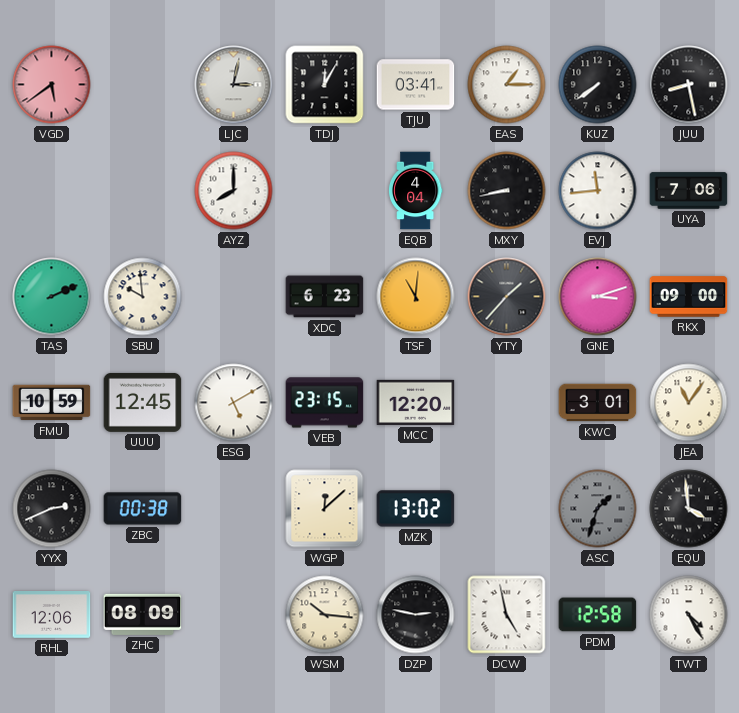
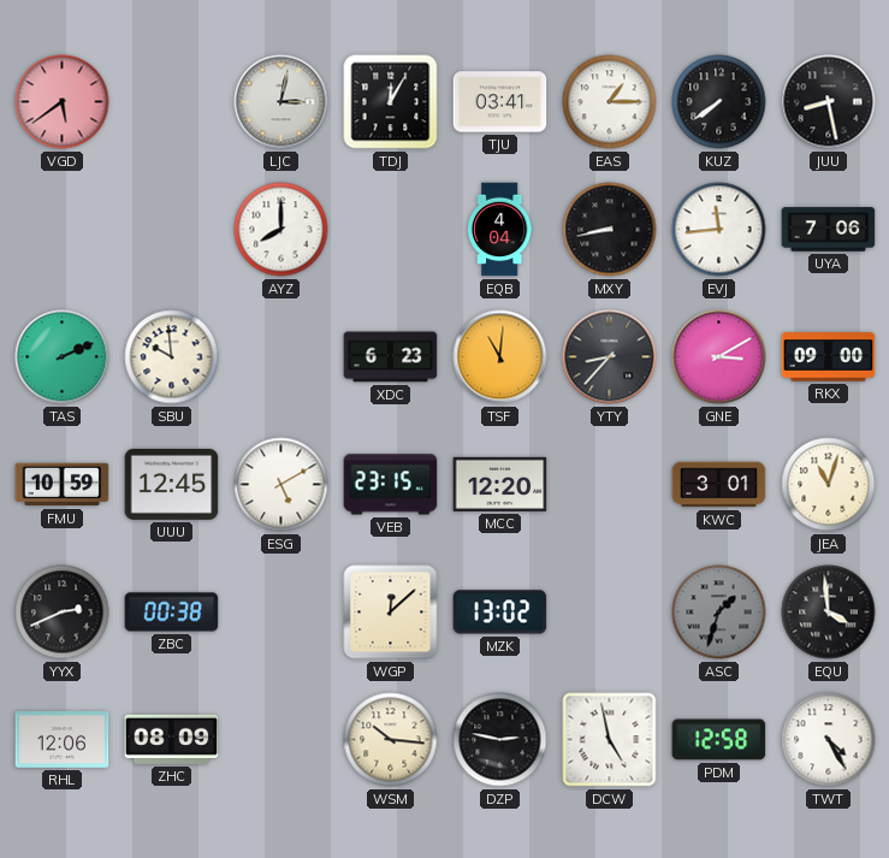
YTY: 1:37 -> 8:37 (610, 357)
GNE: 3:12 -> 3:10 (719, 357)
JEA: 11:06 -> 11:03 (829, 485)
